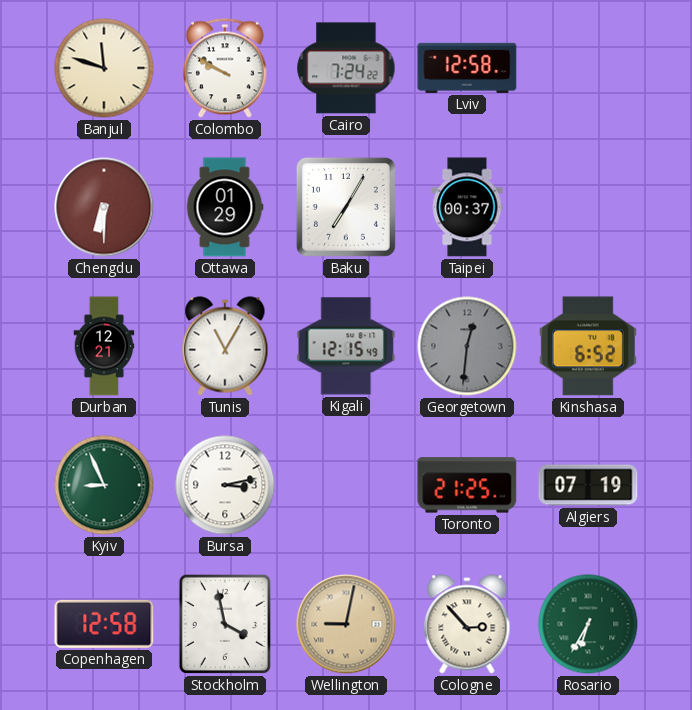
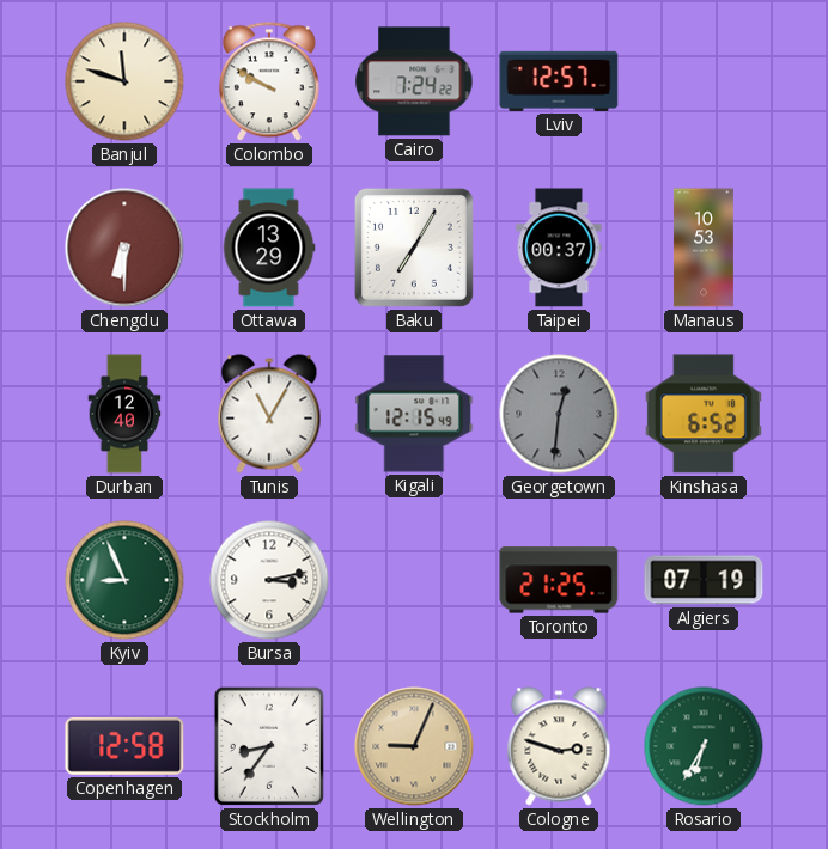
Lviv: 12:58 -> 12:57 (559, 81)
Ottawa: 01:29 -> 13:29 (269, 248)
Manaus: none -> 10:53 (704, 248)
Durban: 12:21 -> 12:40 (124, 414)
Stockholm: 3:58 -> 8:36 (269, 746)
Wellington: 9:02 -> 9:04 (414, 746)
Cologne: 2:53 -> 2:48 (559, 746)
